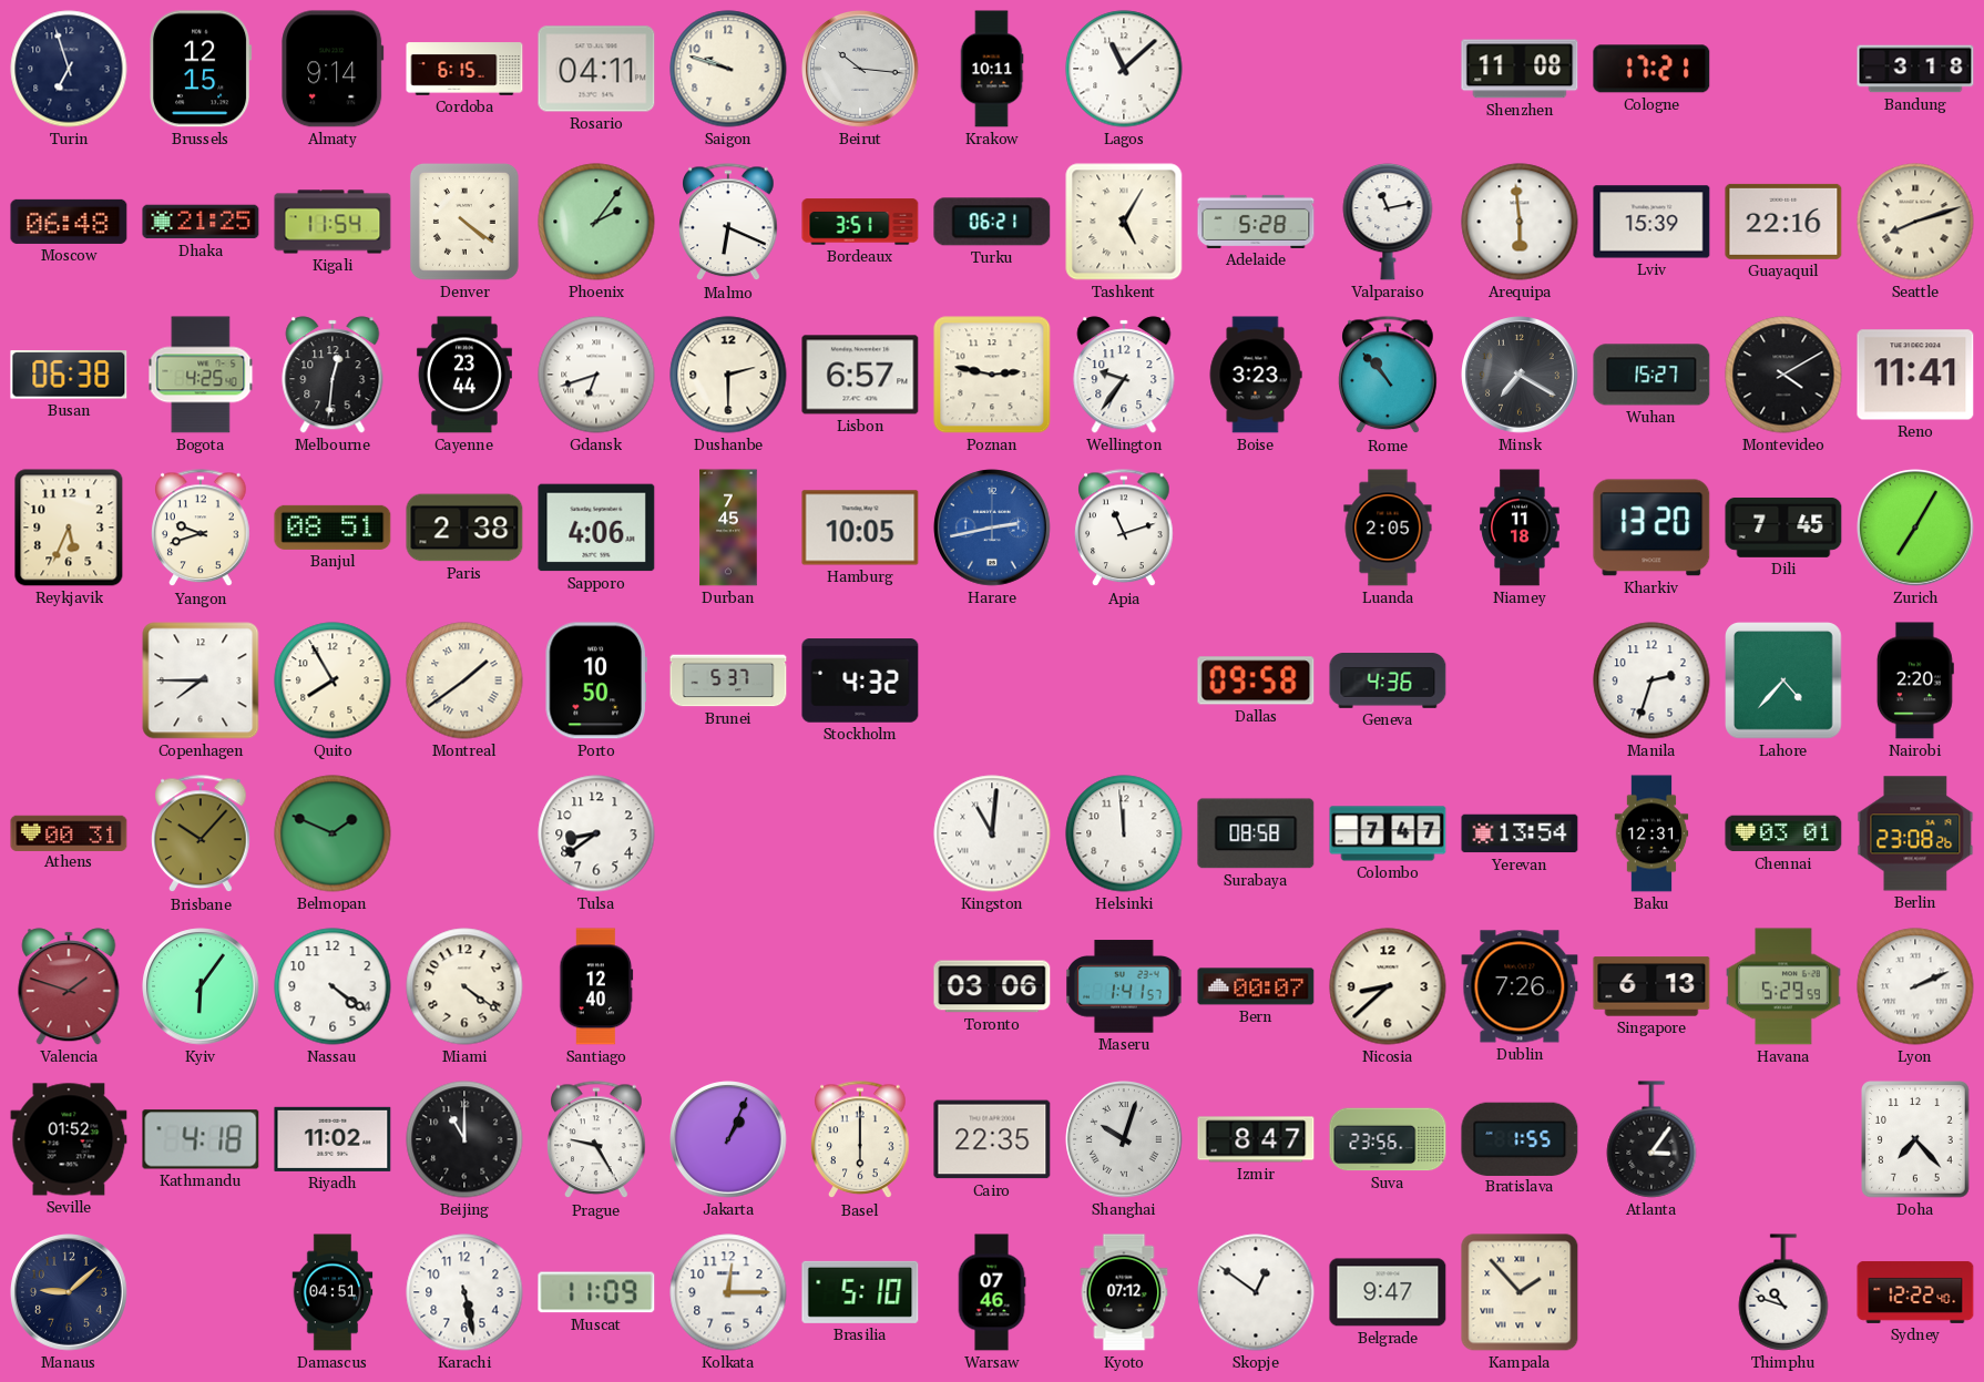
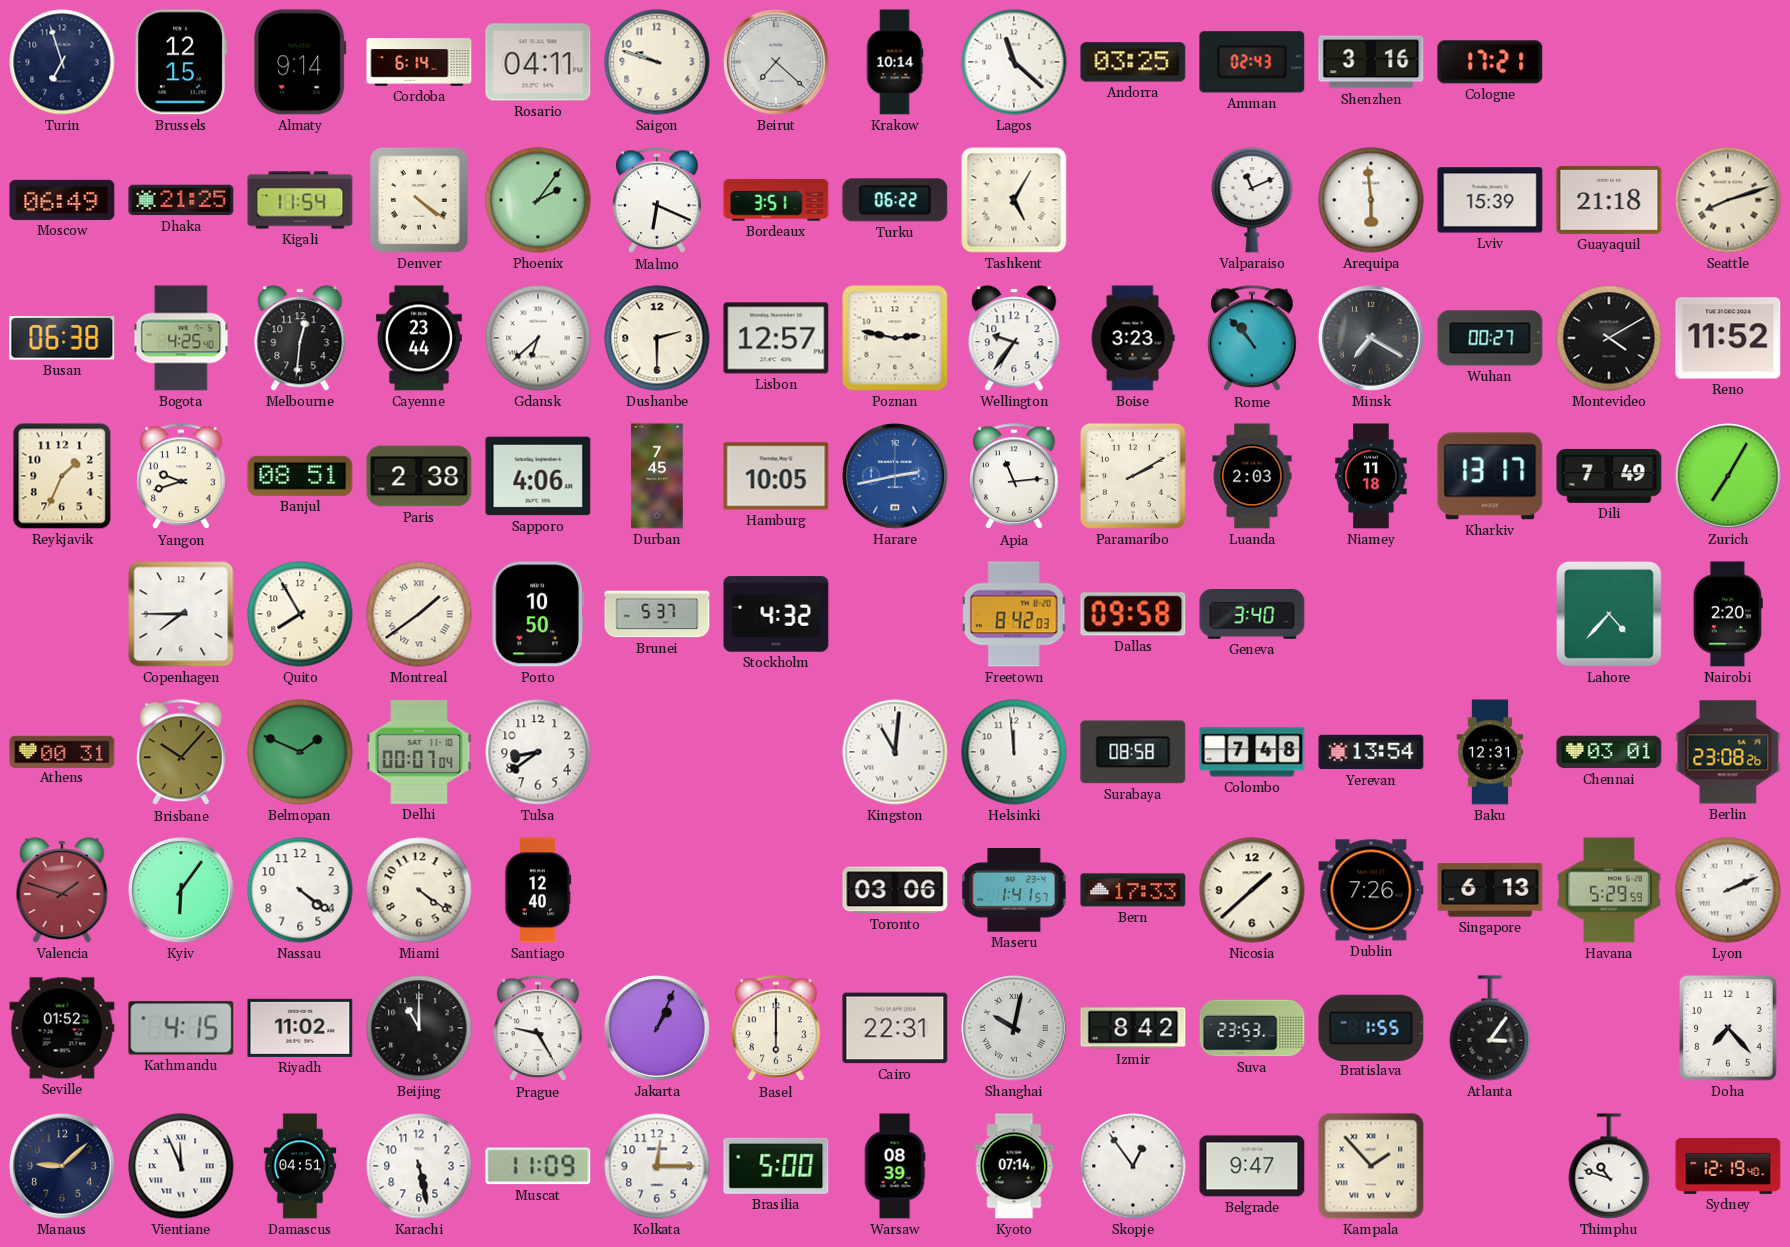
Cordoba: 6:15 -> 6:14 (419, 62)
Beirut: 10:16 -> 7:22 (776, 62)
Krakow: 10:11 -> 10:14 (895, 62)
Lagos: 11:08 -> 11:22 (1014, 62)
Andorra: none -> 03:25 (1133, 62)
Amman: none -> 02:43 (1252, 62)
Shenzhen: 11:08 -> 3:16 (1371, 62)
Bandung: 3:18 -> none (1915, 69)
Moscow: 06:48 -> 06:49 (62, 200)
Turku: 06:21 -> 06:22 (895, 200)
Adelaide: 5:28 -> none (1256, 222)
Valparaiso: 11:13 -> 11:11 (1252, 200)
Guayaquil: 22:16 -> 21:18 (1609, 200)
Gdansk: 6:42 -> 6:38 (538, 338)
Lisbon: 6:57 -> 12:57 (776, 338)
Wuhan: 15:27 -> 00:27 (1490, 338)
Reno: 11:41 -> 11:52 (1728, 338)
Reykjavik: 5:34 -> 1:34 (62, 476)
Apia: 11:12 -> 11:14 (1014, 477)
Paramaribo: none -> 2:10 (1133, 476)
Luanda: 2:05 -> 2:03 (1252, 476)
Kharkiv: 13:20 -> 13:17 (1490, 476)
Dili: 7:45 -> 7:49 (1609, 476)
Freetown: none -> 8:42 (1014, 614)
Geneva: 4:36 -> 3:40 (1252, 615)
Manila: 2:33 -> none (1651, 680)
Delhi: none -> 00:07 (419, 752)
Colombo: 7:47 -> 7:48 (1252, 752)
Bern: 00:07 -> 17:33 (1133, 890)
Nicosia: 8:38 -> 1:38 (1252, 890)
Kathmandu: 4:18 -> 4:15 (181, 1028)
Cairo: 22:35 -> 22:31 (895, 1028)
Shanghai: 10:03 -> 10:02 (1014, 1028)
Izmir: 8:47 -> 8:42 (1133, 1028)
Suva: 23:56 -> 23:53 (1252, 1028)
Vientiane: none -> 11:56 (181, 1166)
Brasilia: 5:10 -> 5:00 (776, 1166)
Warsaw: 07:46 -> 08:39 (895, 1166)
Kyoto: 07:12 -> 07:14 (1014, 1166)
Skopje: 12:51 -> 12:54 (1133, 1166)
Sydney: 12:22 -> 12:19 (1728, 1166)
